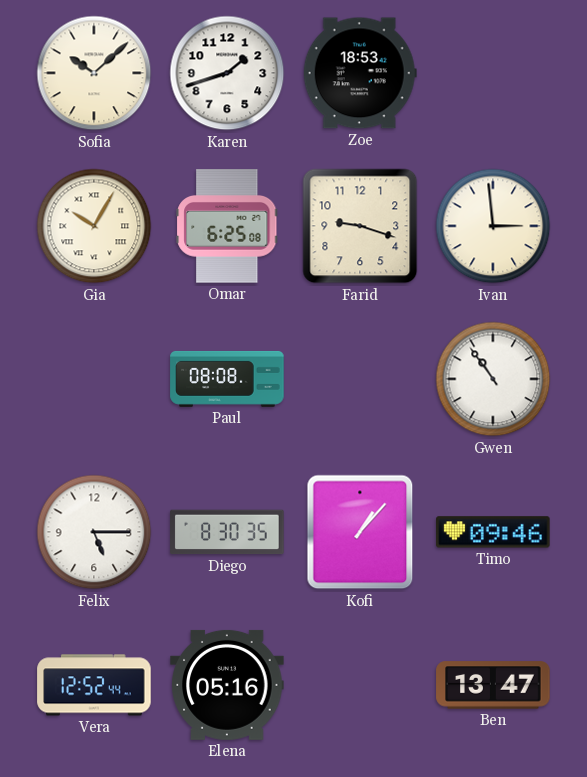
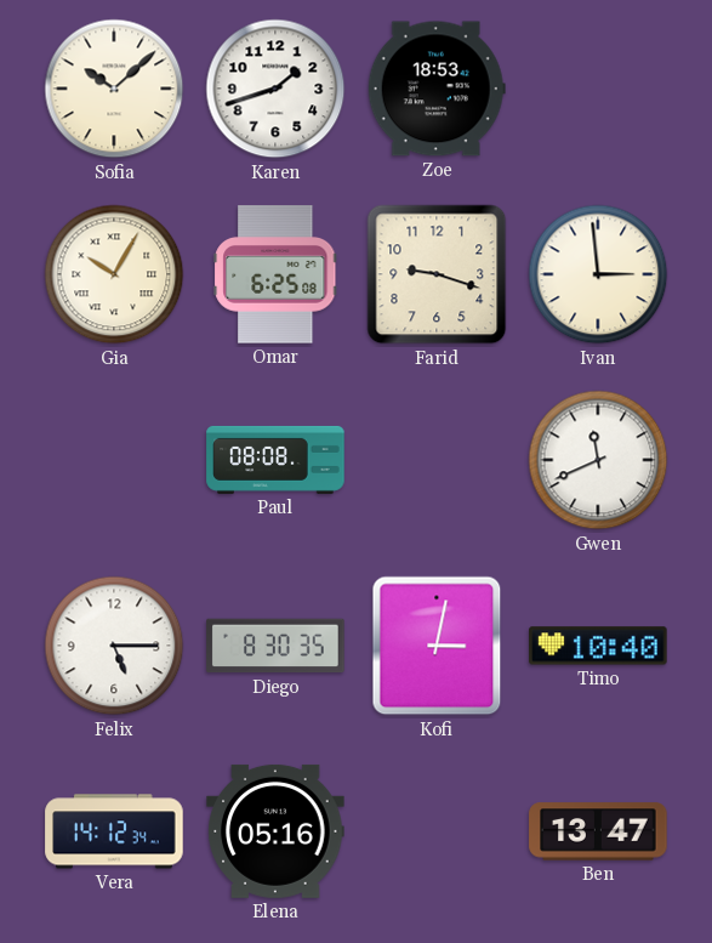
Gwen: 10:54 -> 11:41 (598, 460)
Kofi: 1:07 -> 3:02 (437, 646)
Timo: 09:46 -> 10:40 (598, 646)
Vera: 12:52 -> 14:12 (114, 831)
